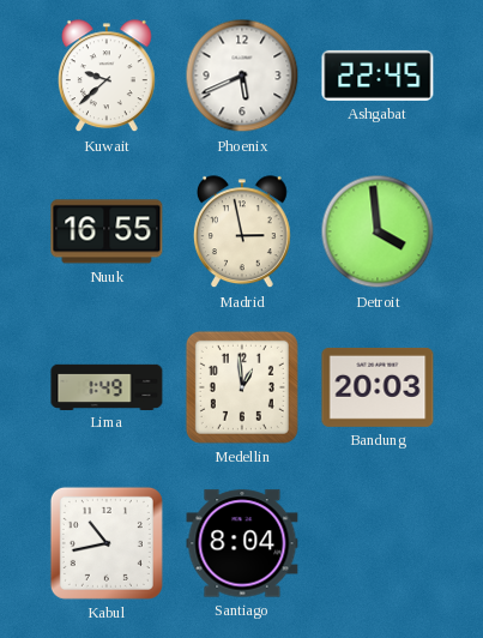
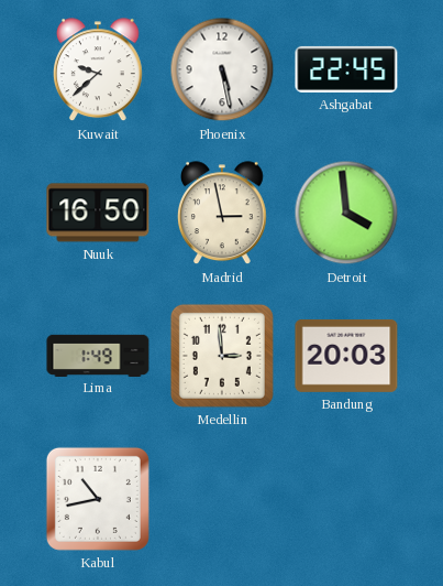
Phoenix: 5:41 -> 5:28 (222, 69)
Nuuk: 16:55 -> 16:50 (98, 213)
Medellin: 12:59 -> 2:59 (222, 356)
Santiago: 8:04 -> none (242, 543)
